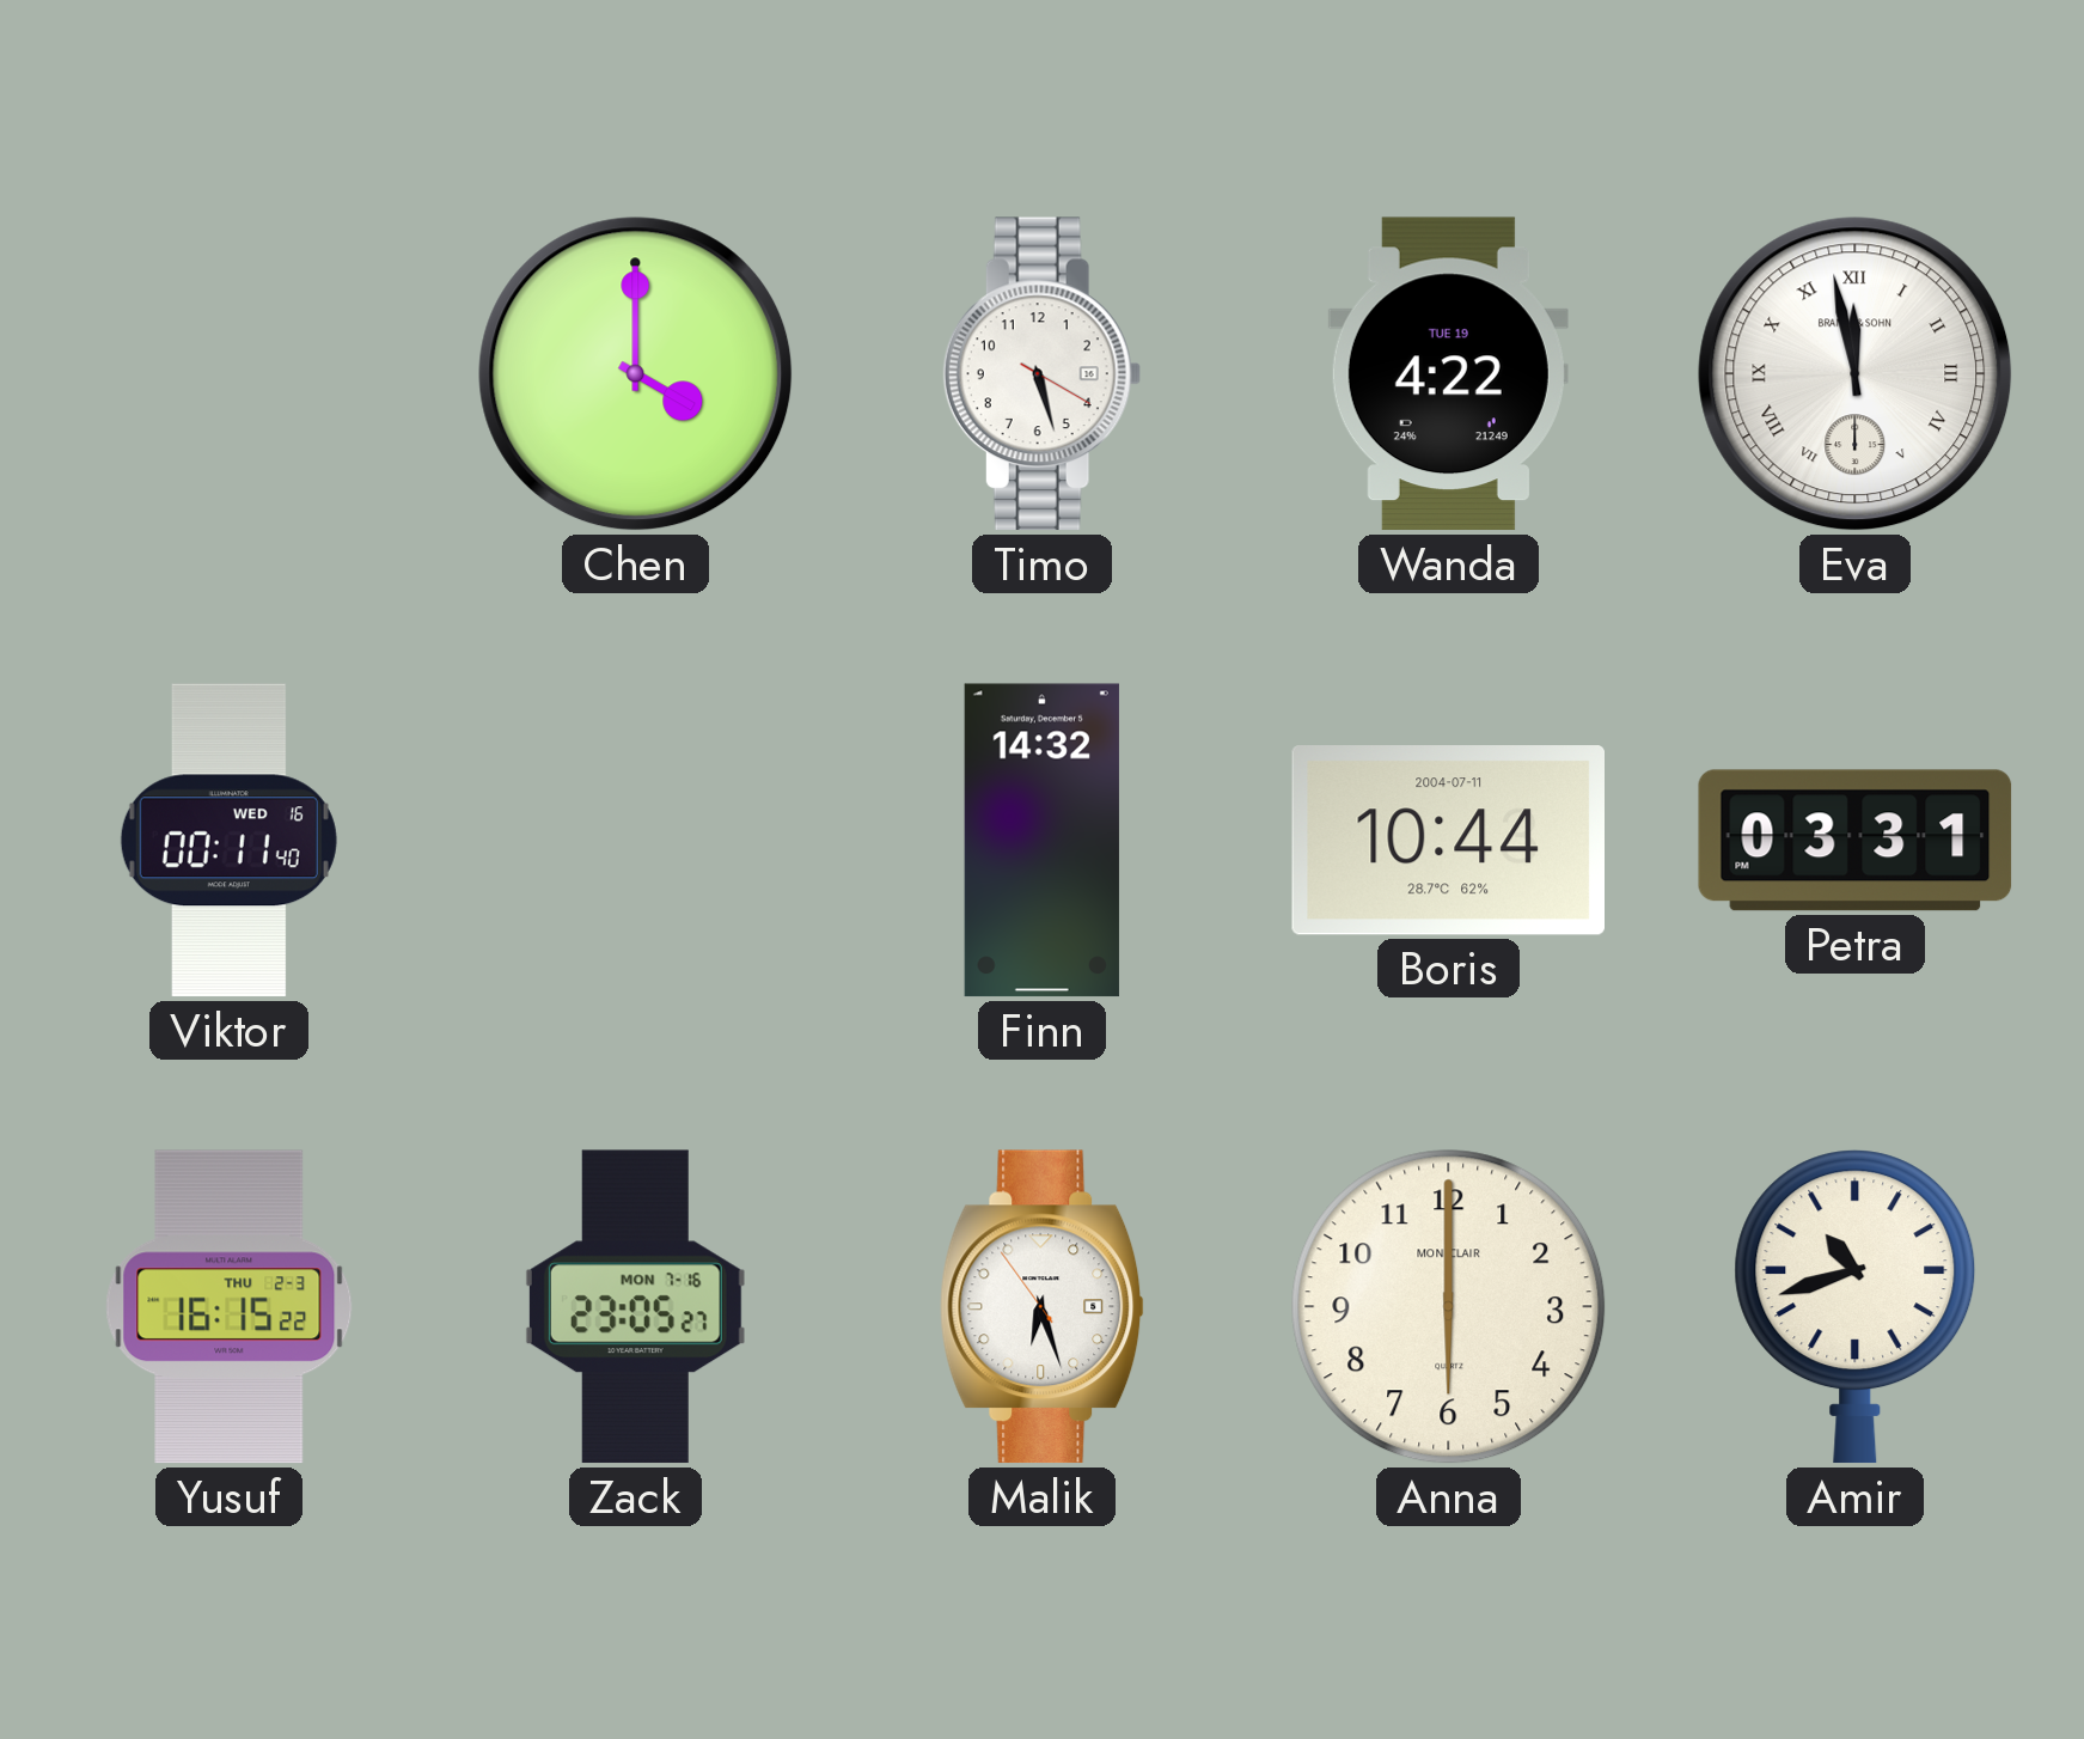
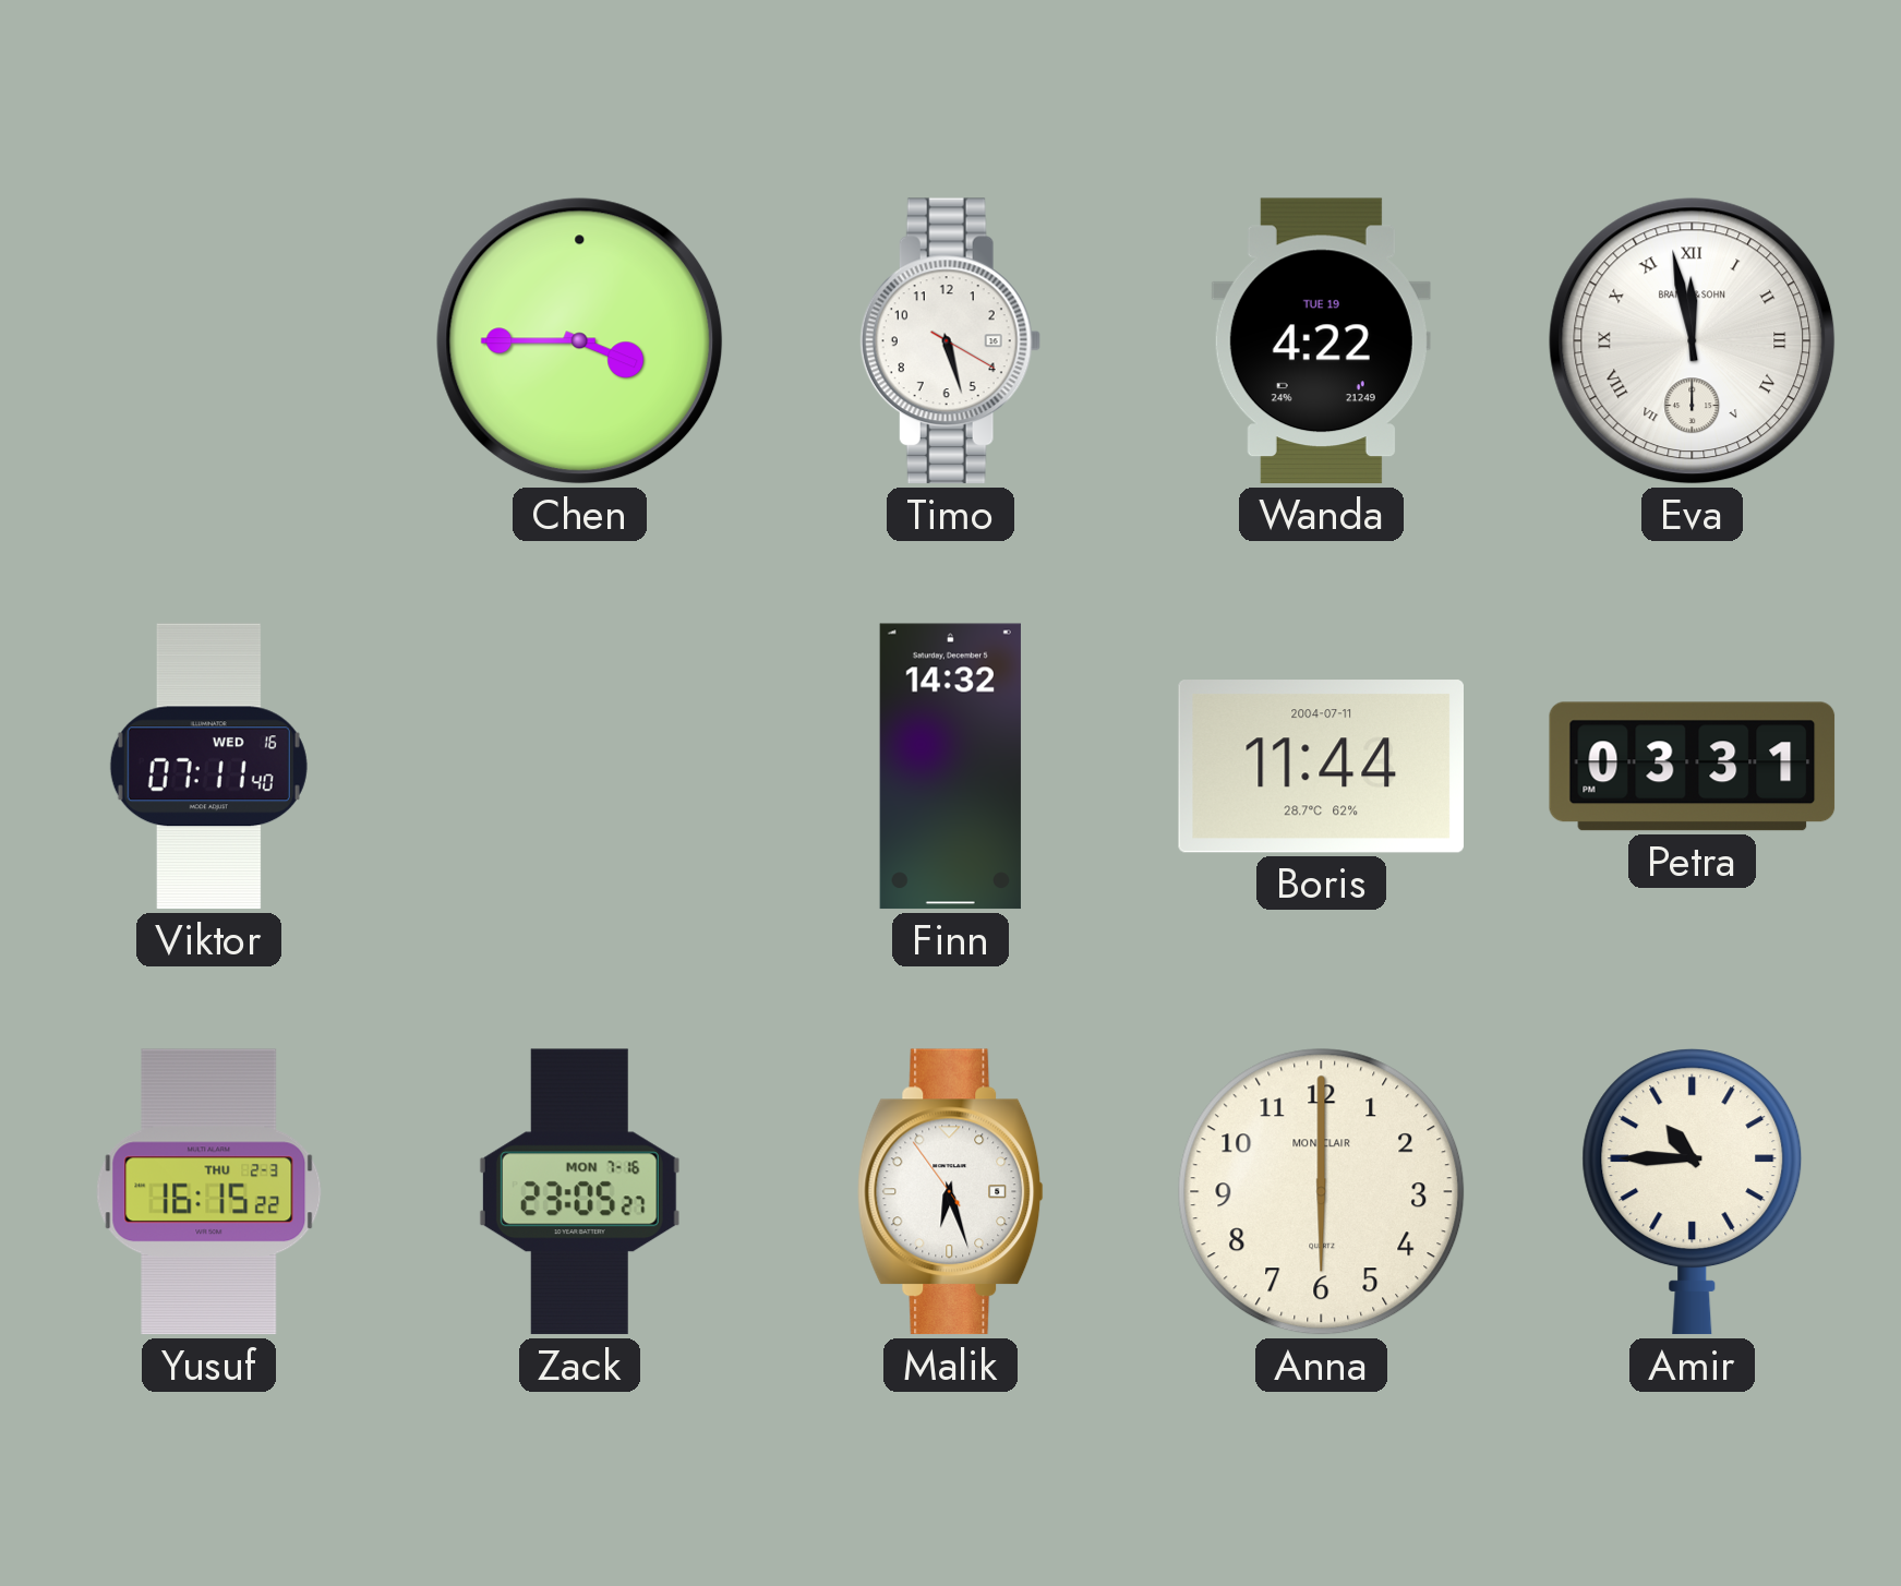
Chen: 4:00 -> 3:45 (580, 341)
Viktor: 00:11 -> 07:11 (208, 767)
Boris: 10:44 -> 11:44 (1321, 767)
Amir: 10:42 -> 10:45 (1693, 1192)
